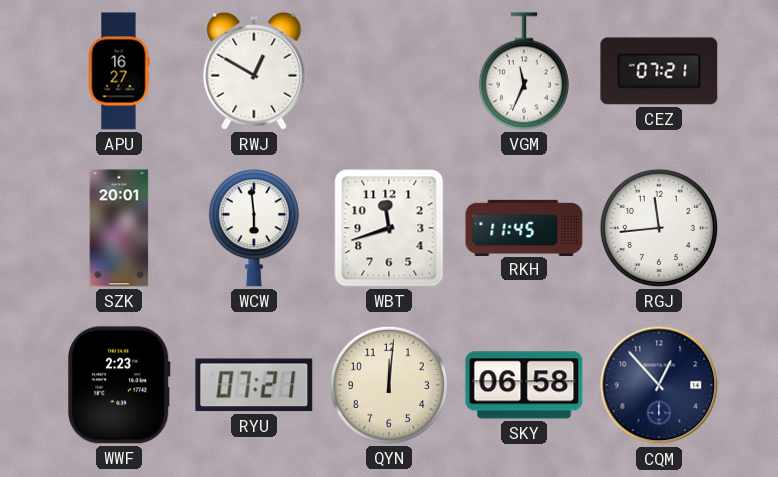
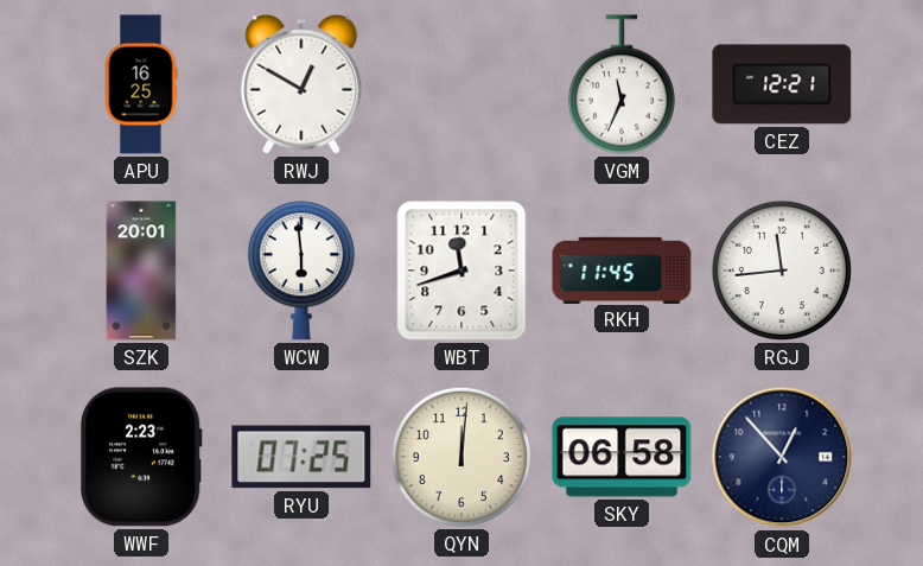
APU: 16:27 -> 16:25 (141, 84)
CEZ: 07:21 -> 12:21 (782, 84)
RYU: 07:21 -> 07:25 (301, 457)
